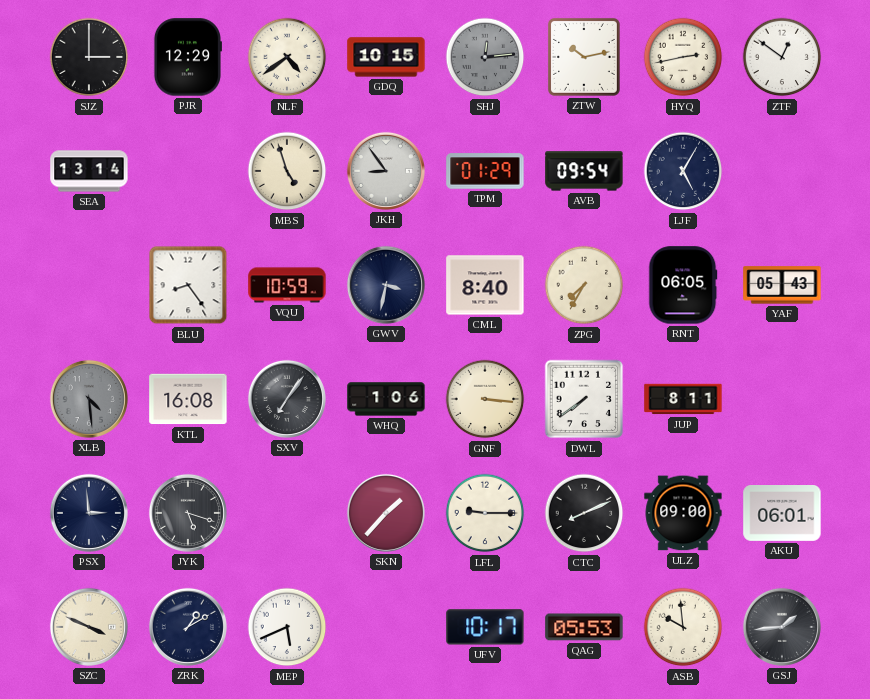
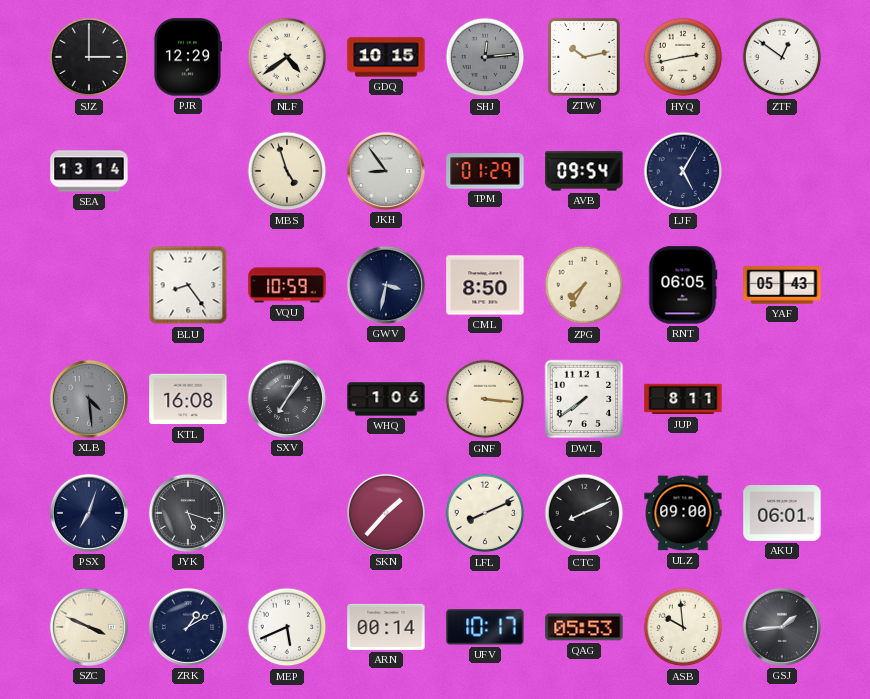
CML: 8:40 -> 8:50 (485, 285)
PSX: 2:59 -> 7:03 (89, 513)
LFL: 9:15 -> 8:11 (485, 513)
ARN: none -> 00:14 (386, 627)
